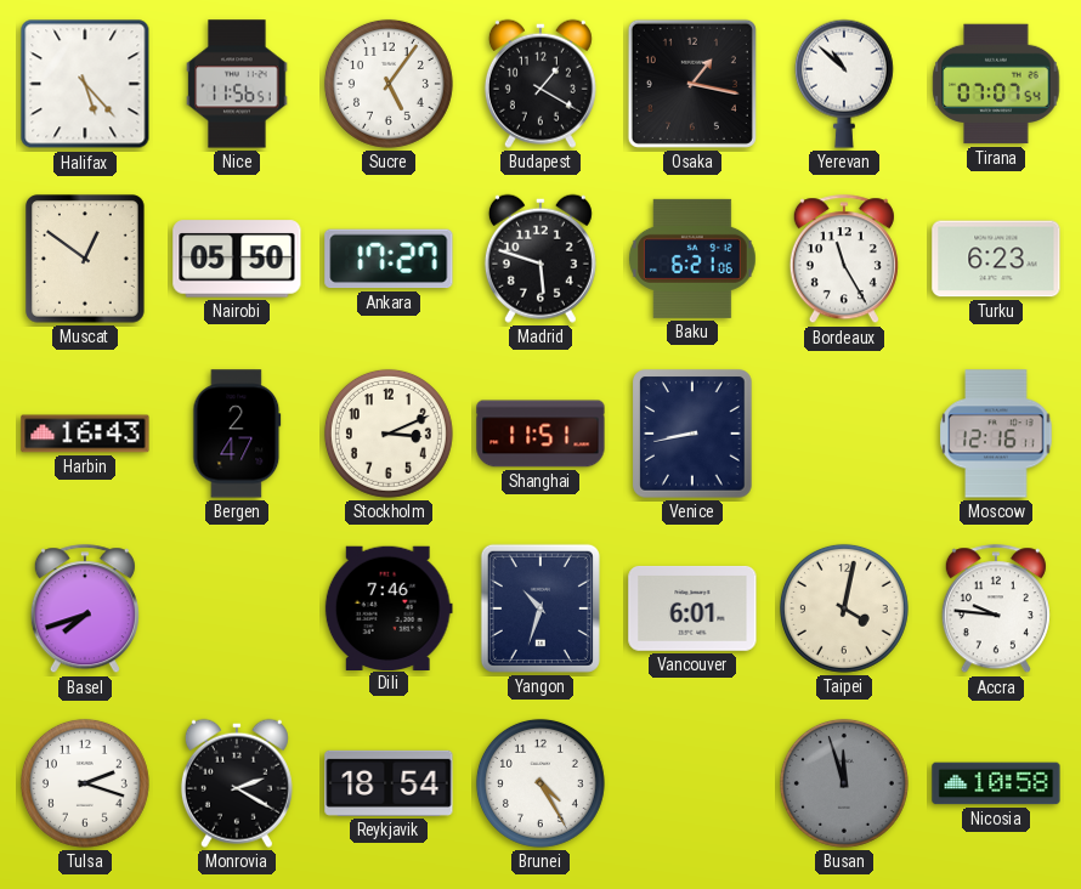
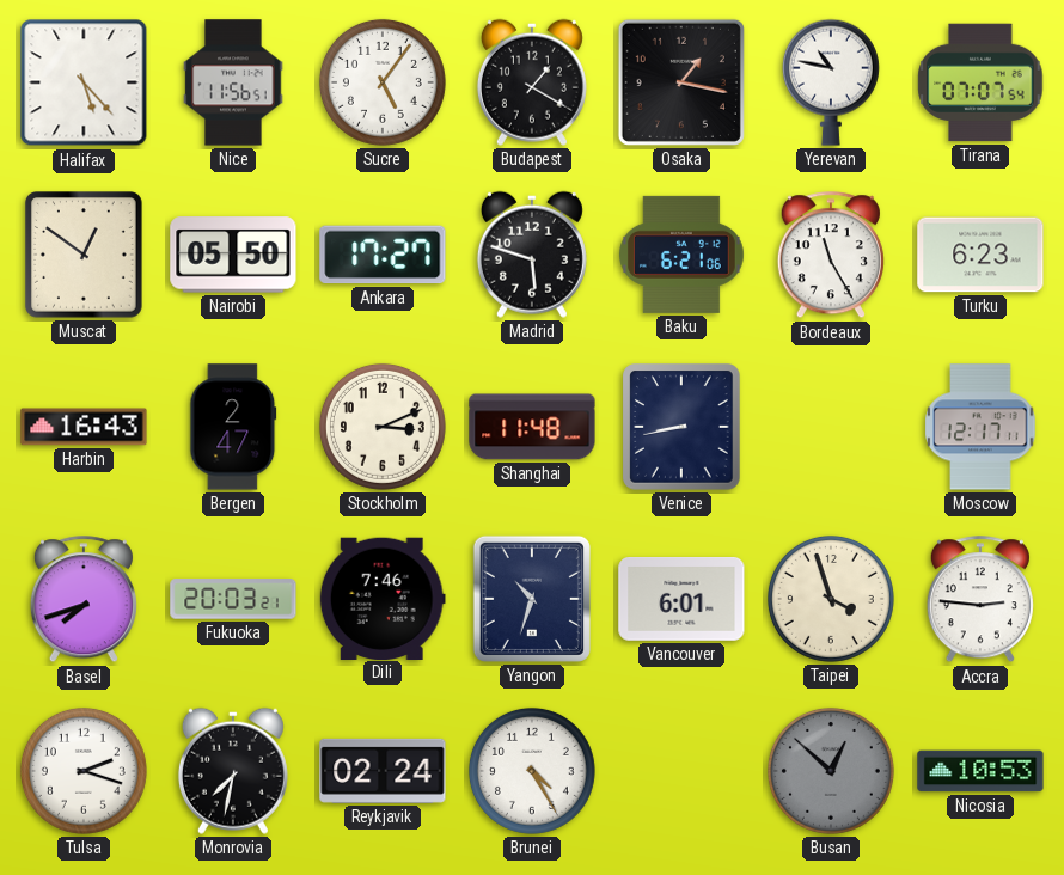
Yerevan: 10:52 -> 10:47 (831, 82)
Shanghai: 11:51 -> 11:48 (532, 427)
Moscow: 12:16 -> 12:17 (980, 427)
Fukuoka: none -> 20:03 (233, 599)
Taipei: 4:02 -> 3:57 (831, 599)
Accra: 9:46 -> 2:46 (980, 600)
Monrovia: 2:20 -> 7:32 (233, 771)
Reykjavik: 18:54 -> 02:24 (383, 771)
Busan: 11:57 -> 12:52 (831, 771)
Nicosia: 10:58 -> 10:53 (980, 771)
